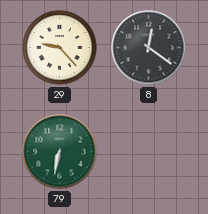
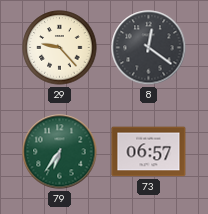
79: 6:32 -> 6:36 (60, 152)
73: none -> 06:57 (149, 152)
